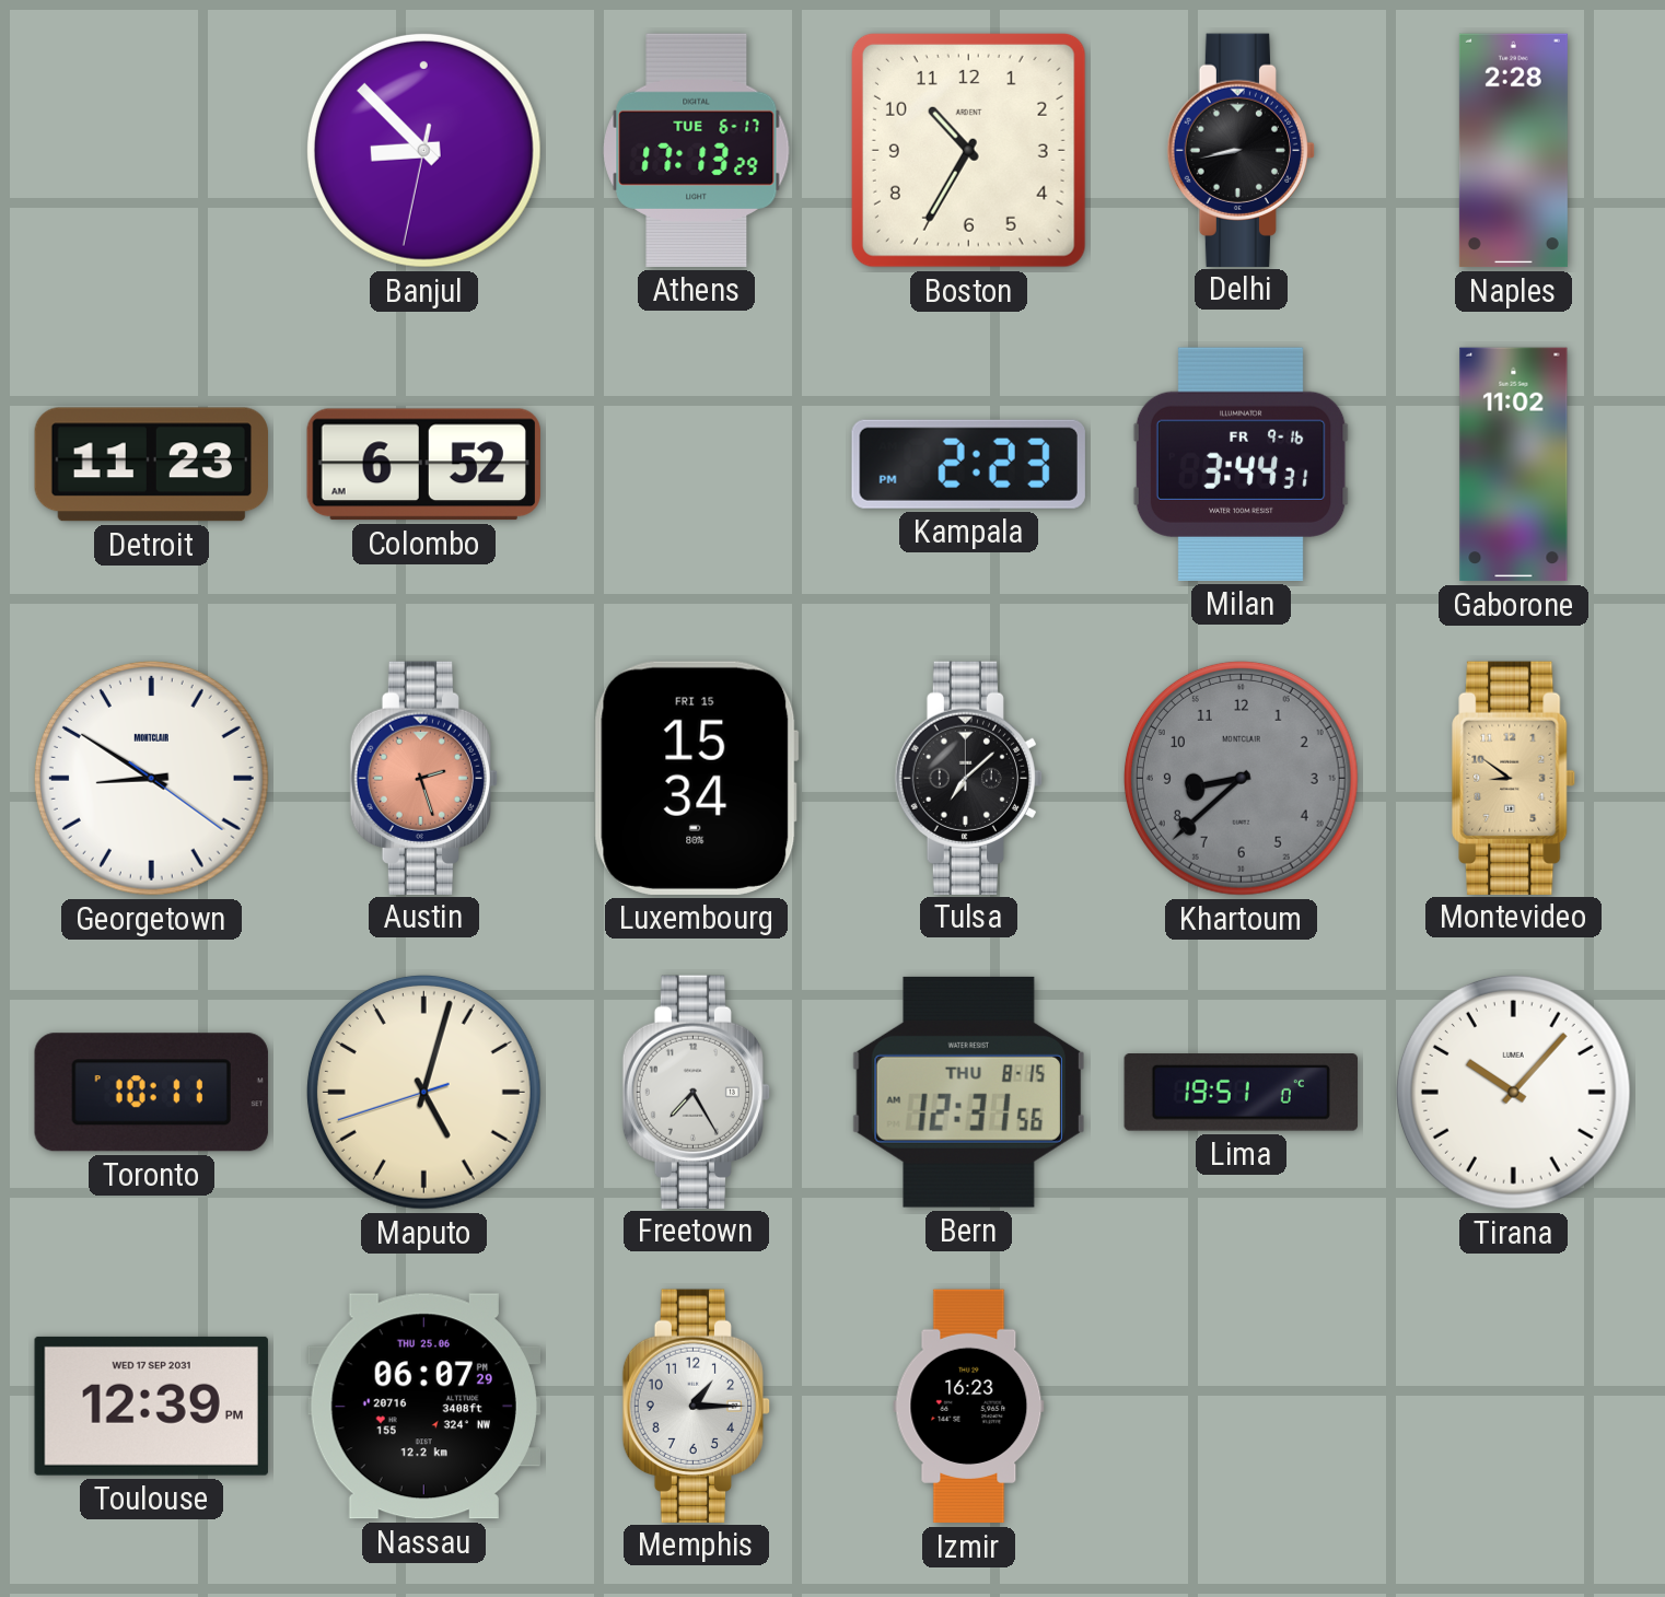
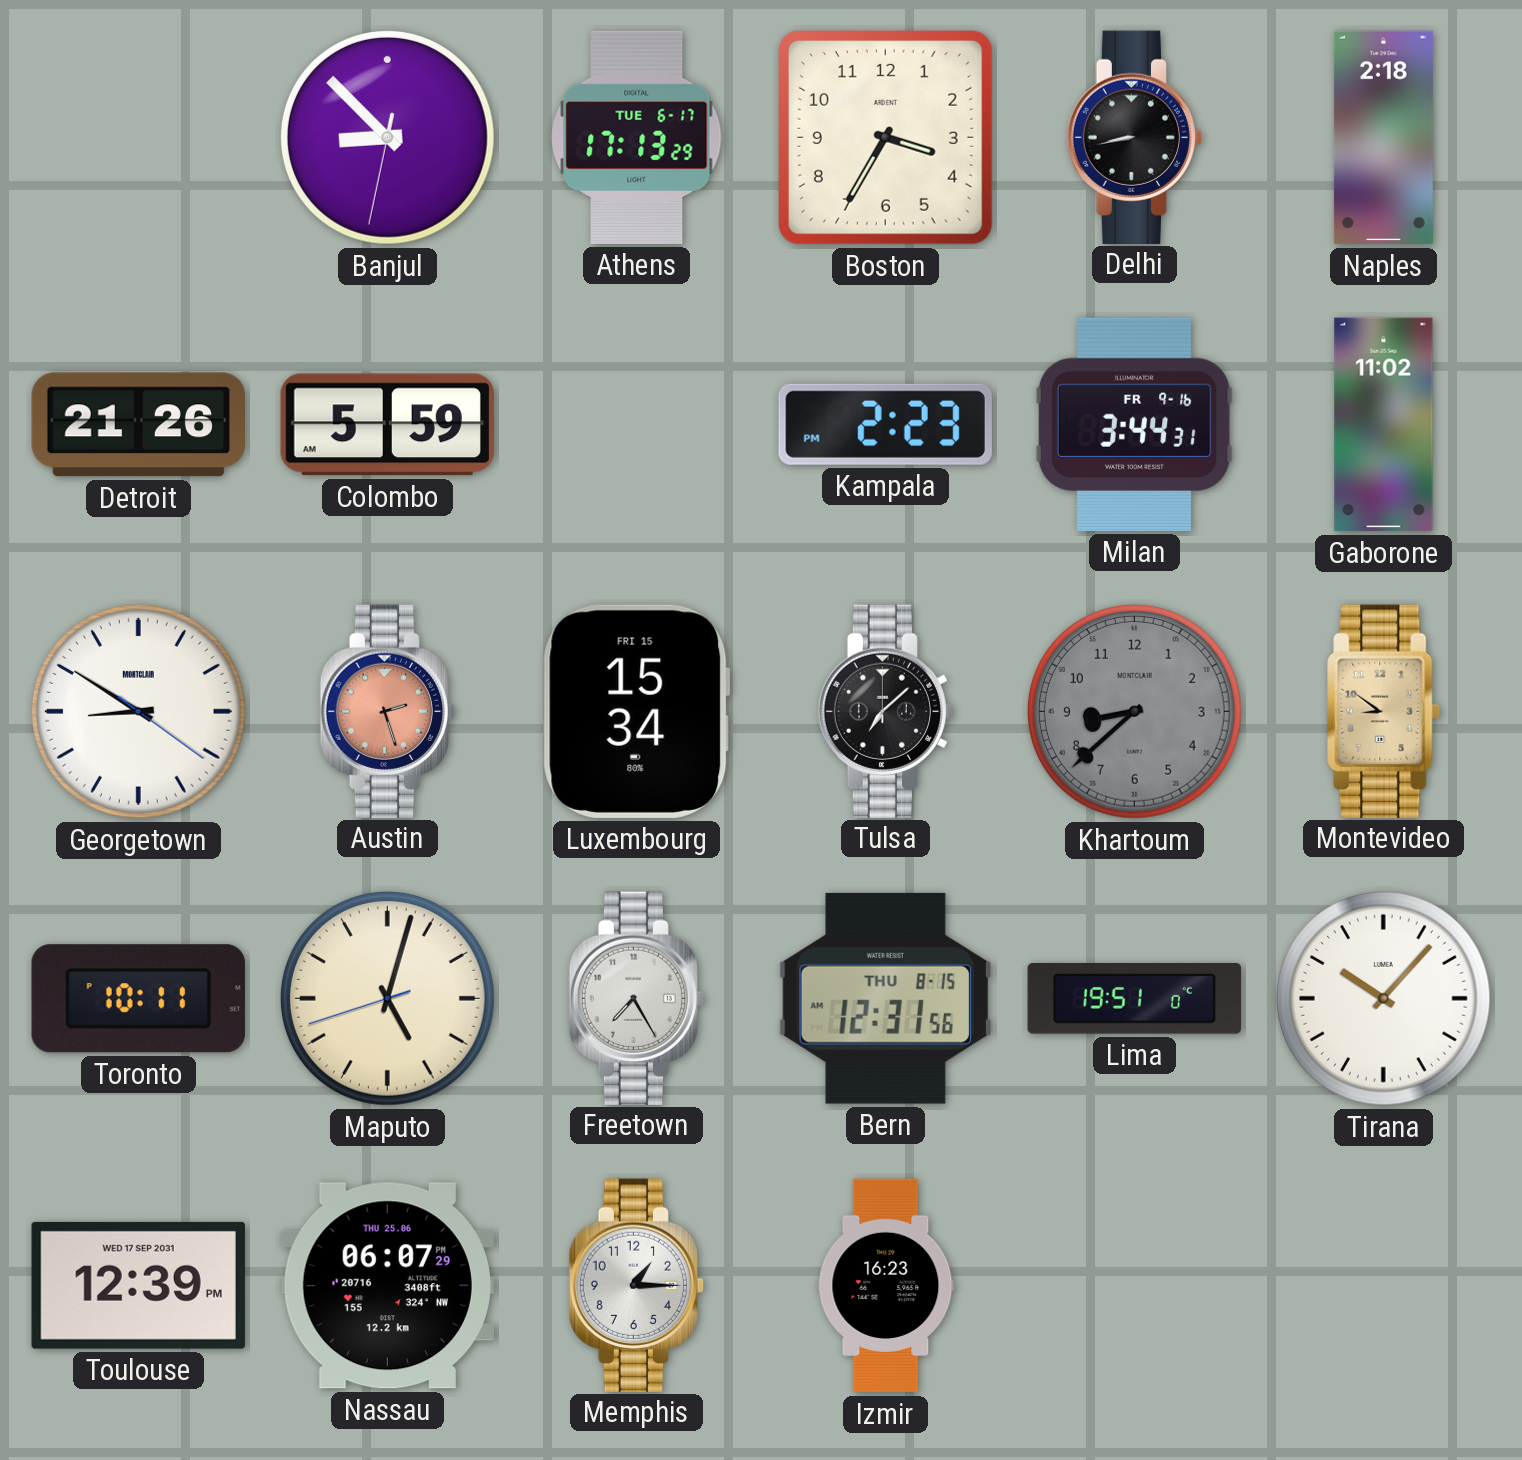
Boston: 10:35 -> 3:35 (885, 137)
Naples: 2:28 -> 2:18 (1383, 138)
Detroit: 11:23 -> 21:26 (138, 425)
Colombo: 6:52 -> 5:59 (387, 425)
